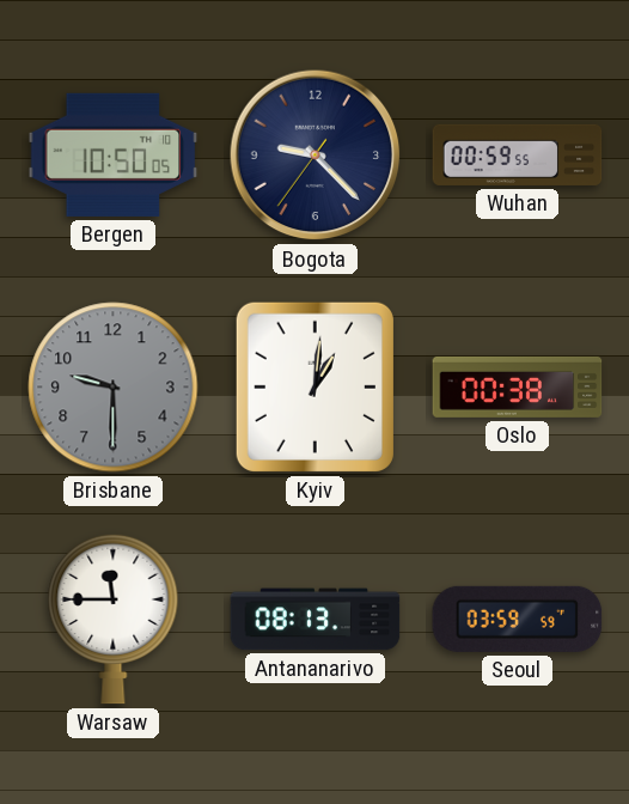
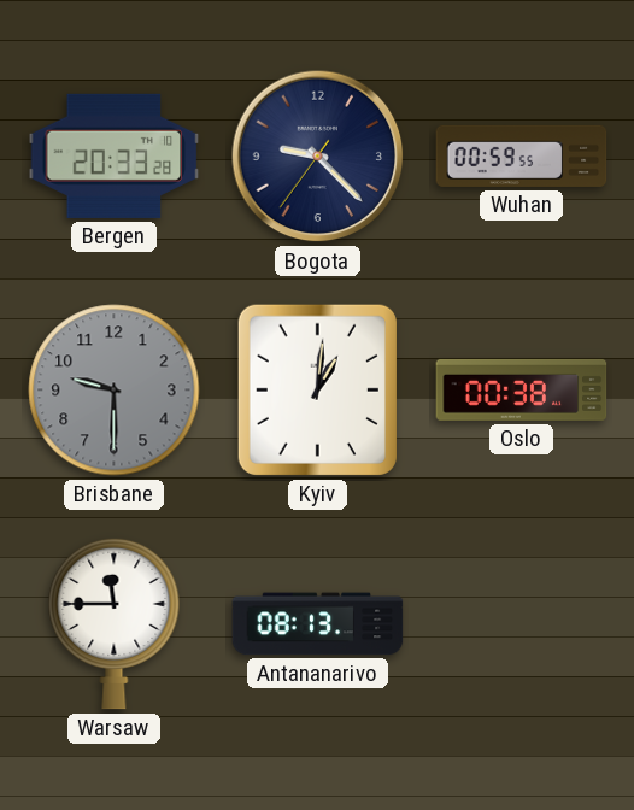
Bergen: 10:50 -> 20:33 (115, 155)
Seoul: 03:59 -> none (518, 619)
